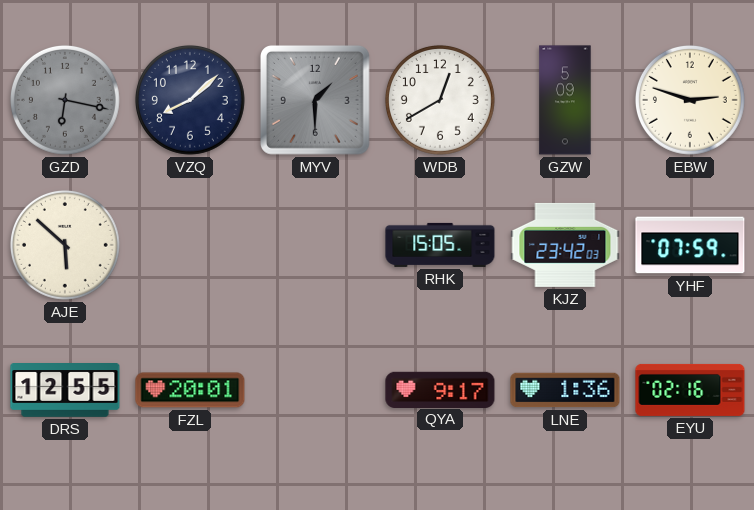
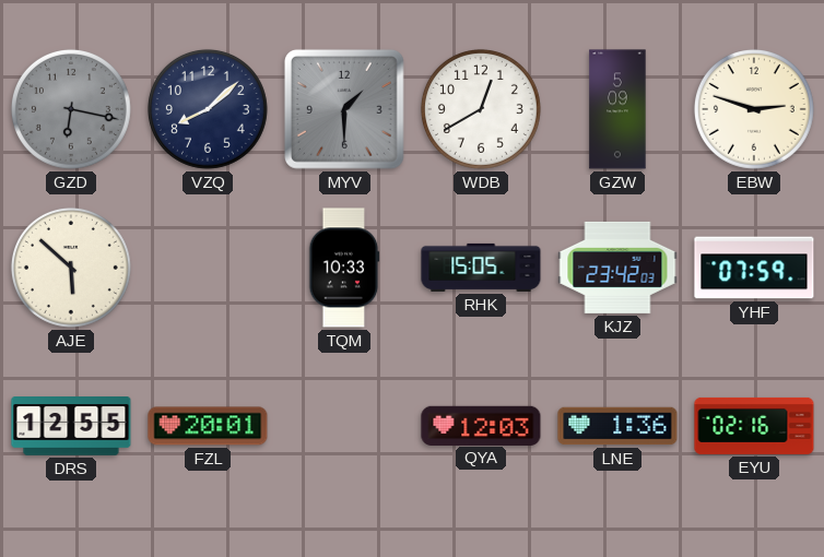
TQM: none -> 10:33 (344, 268)
QYA: 9:17 -> 12:03 (481, 425)
